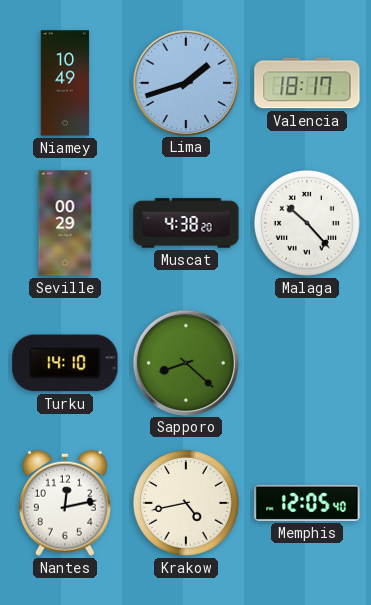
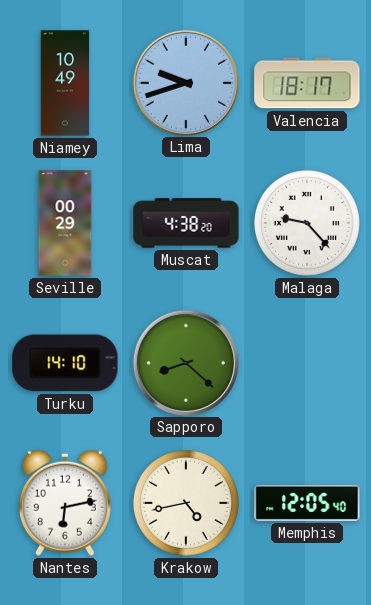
Lima: 1:42 -> 9:42 (185, 82)
Malaga: 10:23 -> 9:23 (307, 223)
Nantes: 12:13 -> 6:13 (65, 503)
